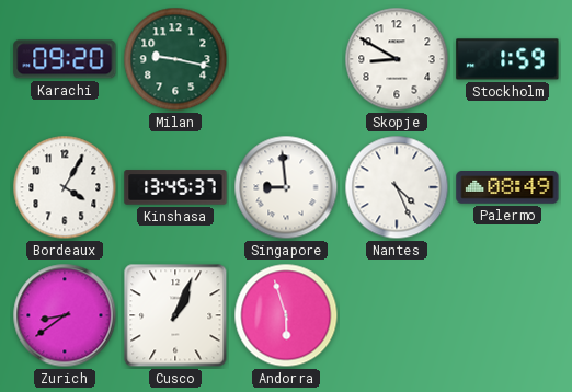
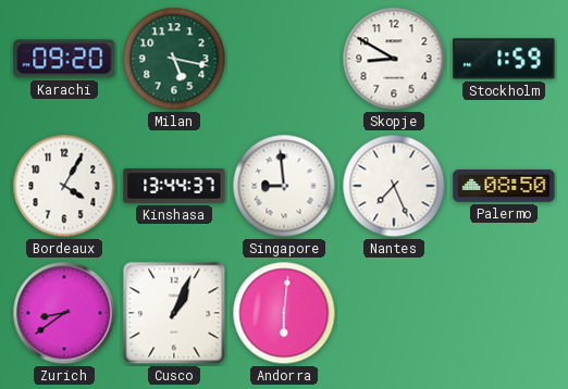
Milan: 9:17 -> 5:17 (174, 59)
Kinshasa: 13:45 -> 13:44 (174, 186)
Nantes: 4:26 -> 7:26 (394, 186)
Palermo: 08:49 -> 08:50 (504, 187)
Andorra: 5:57 -> 6:01 (284, 313)
